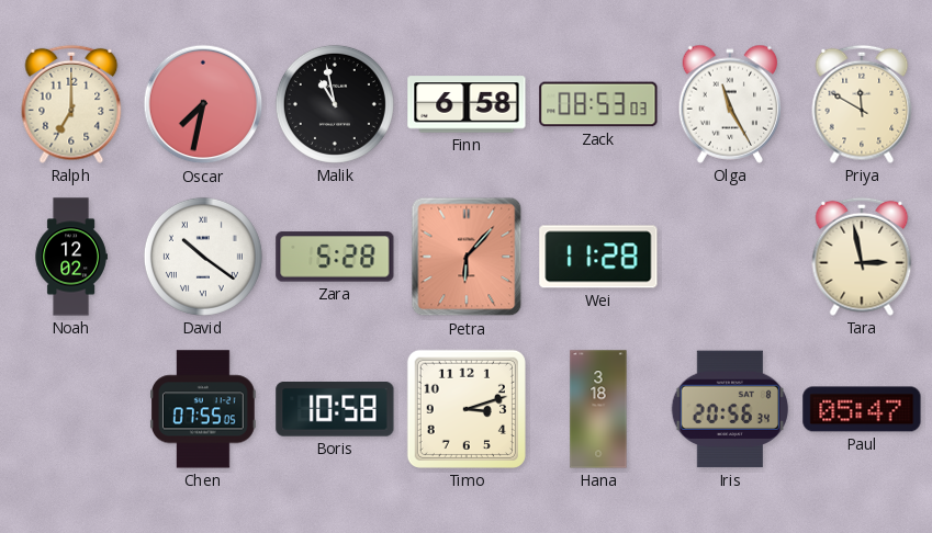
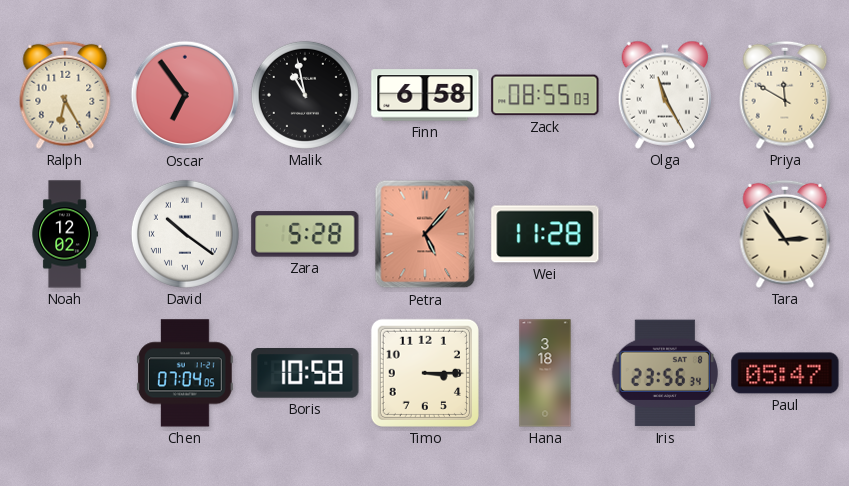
Ralph: 7:00 -> 6:25 (65, 95)
Oscar: 7:32 -> 6:54 (185, 95)
Zack: 08:53 -> 08:55 (545, 95)
Petra: 6:07 -> 5:07 (425, 234)
Tara: 2:58 -> 2:54 (785, 234)
Chen: 07:55 -> 07:04 (186, 373)
Timo: 3:12 -> 3:15 (425, 373)
Iris: 20:56 -> 23:56 (664, 373)
